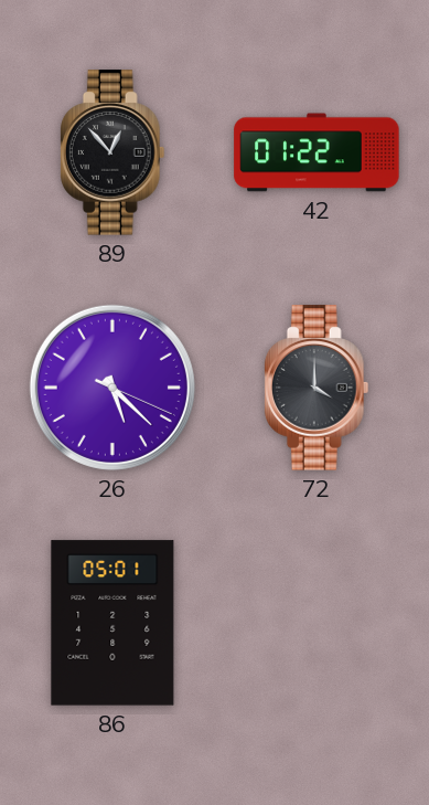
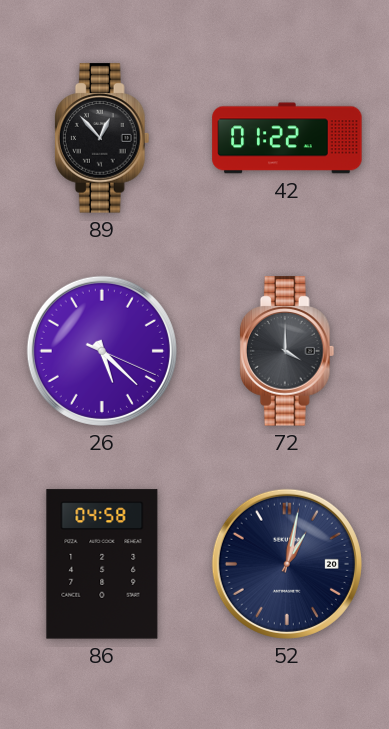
86: 05:01 -> 04:58 (102, 564)
52: none -> 1:02 (287, 564)
